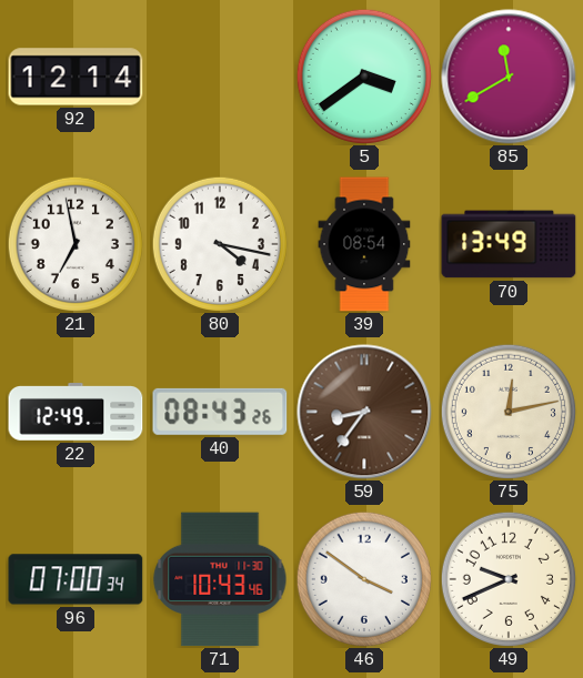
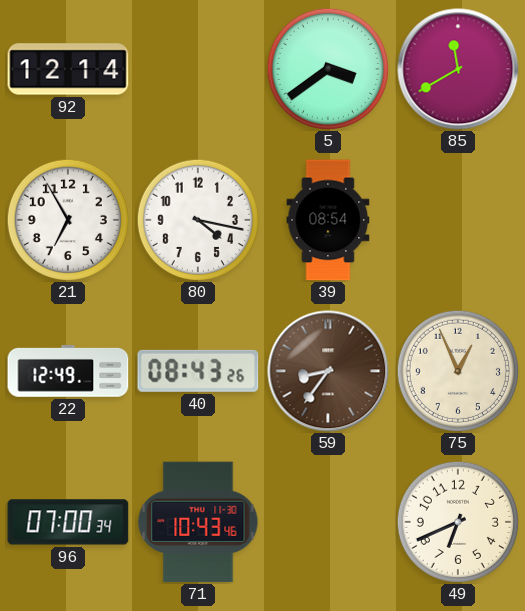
21: 6:58 -> 6:55 (68, 220)
70: 13:49 -> none (509, 244)
75: 12:13 -> 12:56 (458, 371)
46: 3:51 -> none (364, 579)
49: 9:41 -> 6:41 (458, 522)
